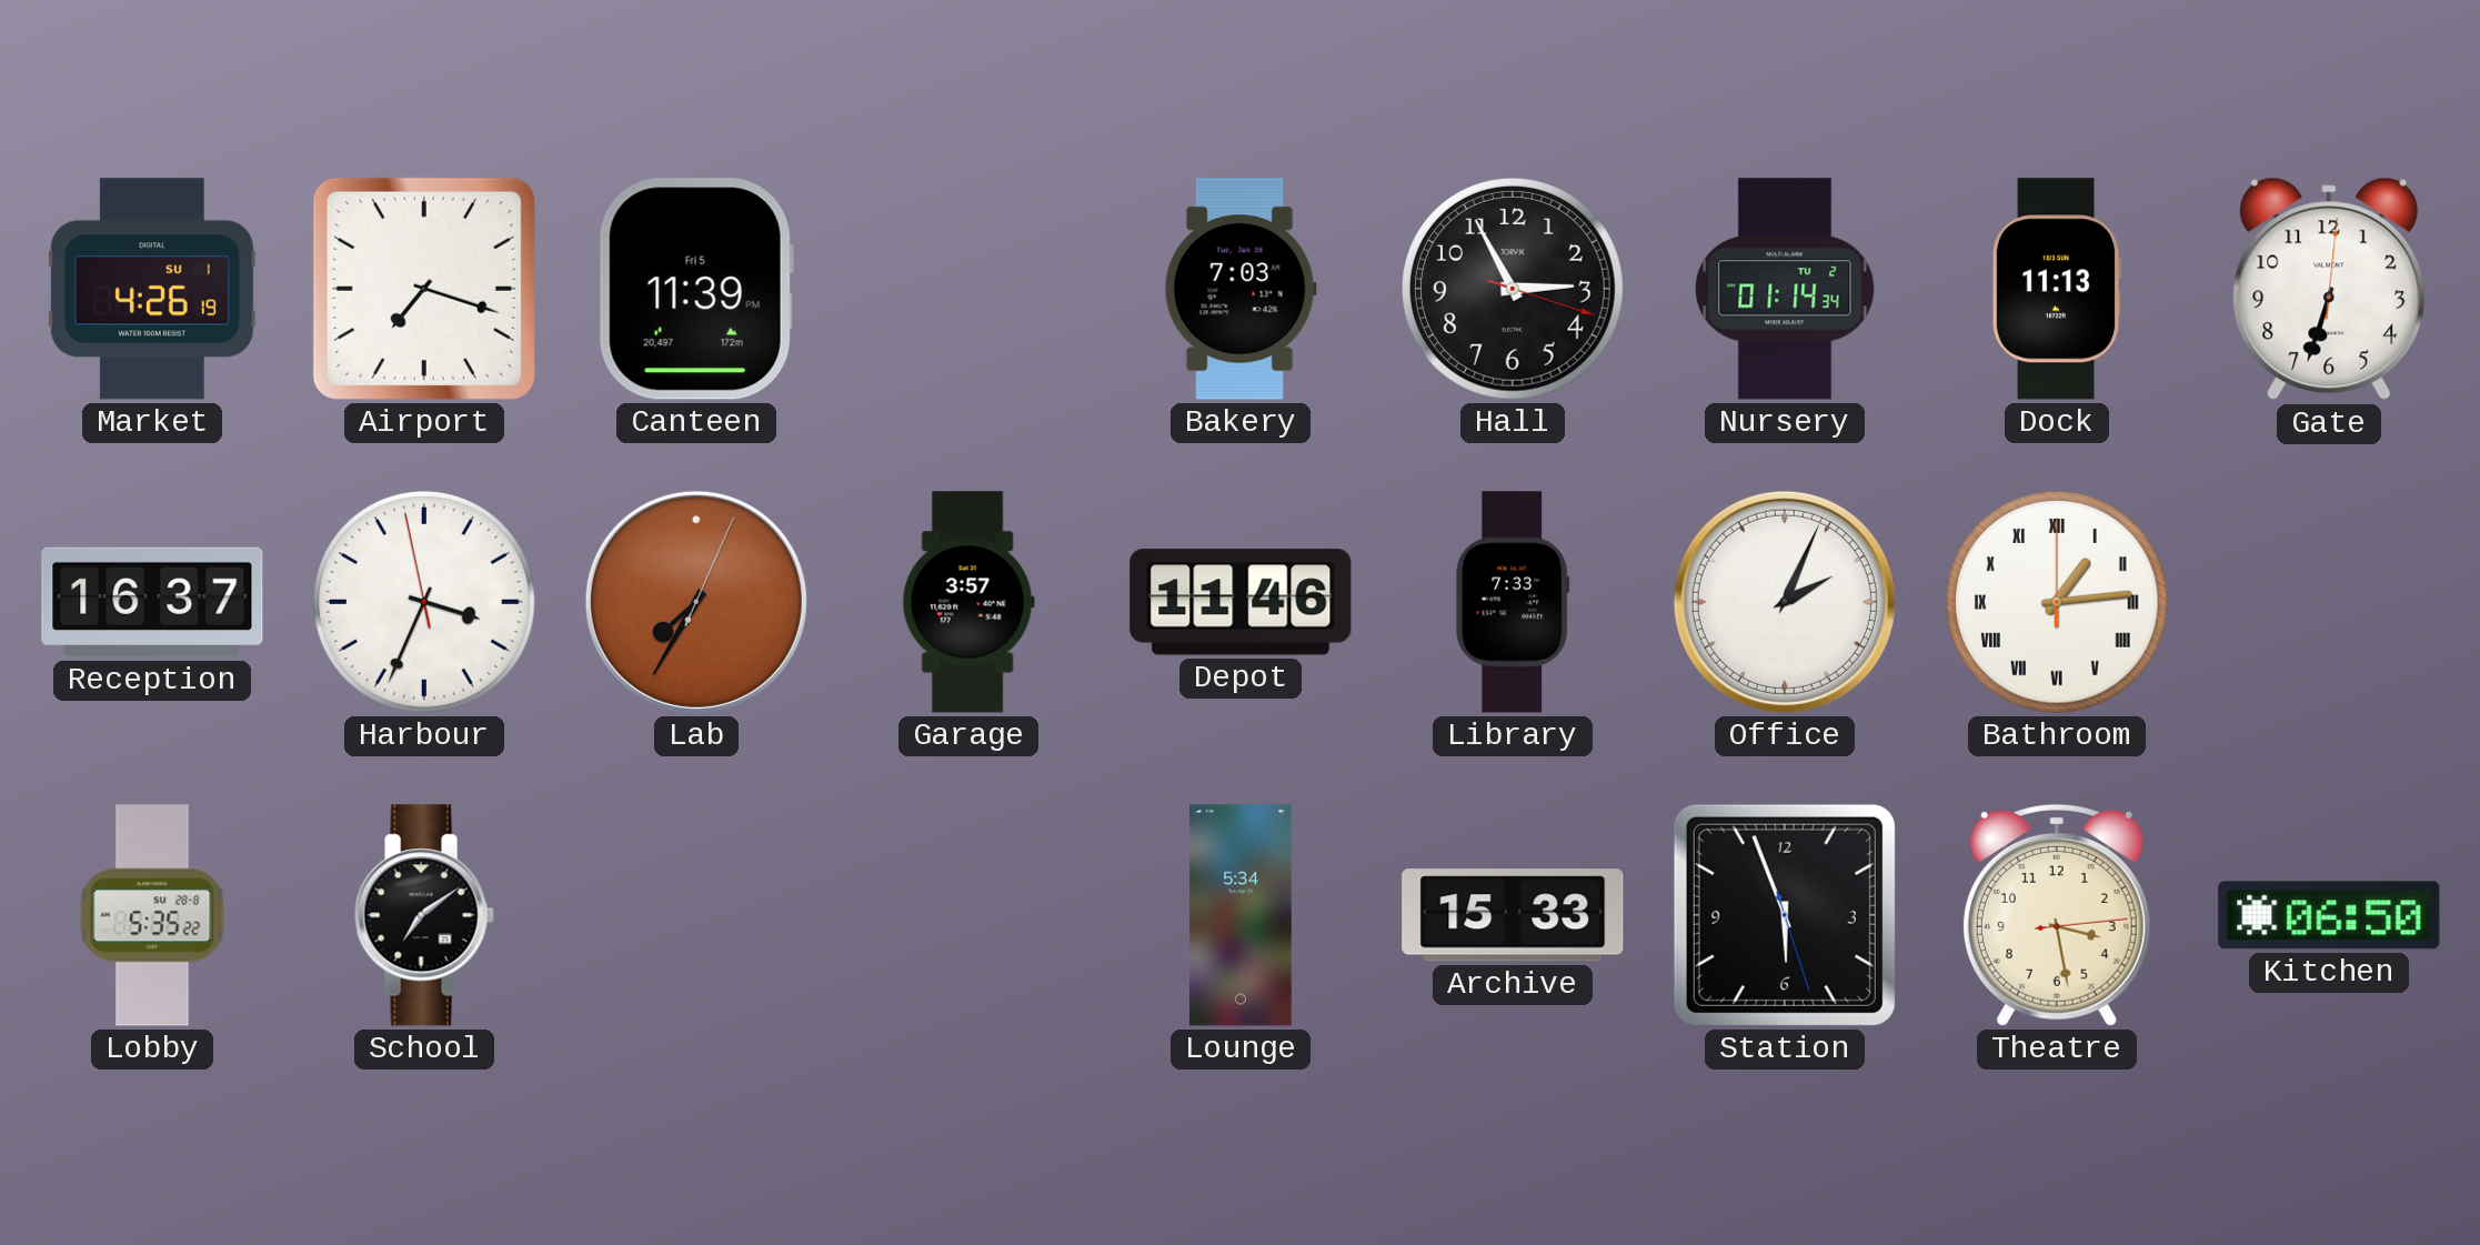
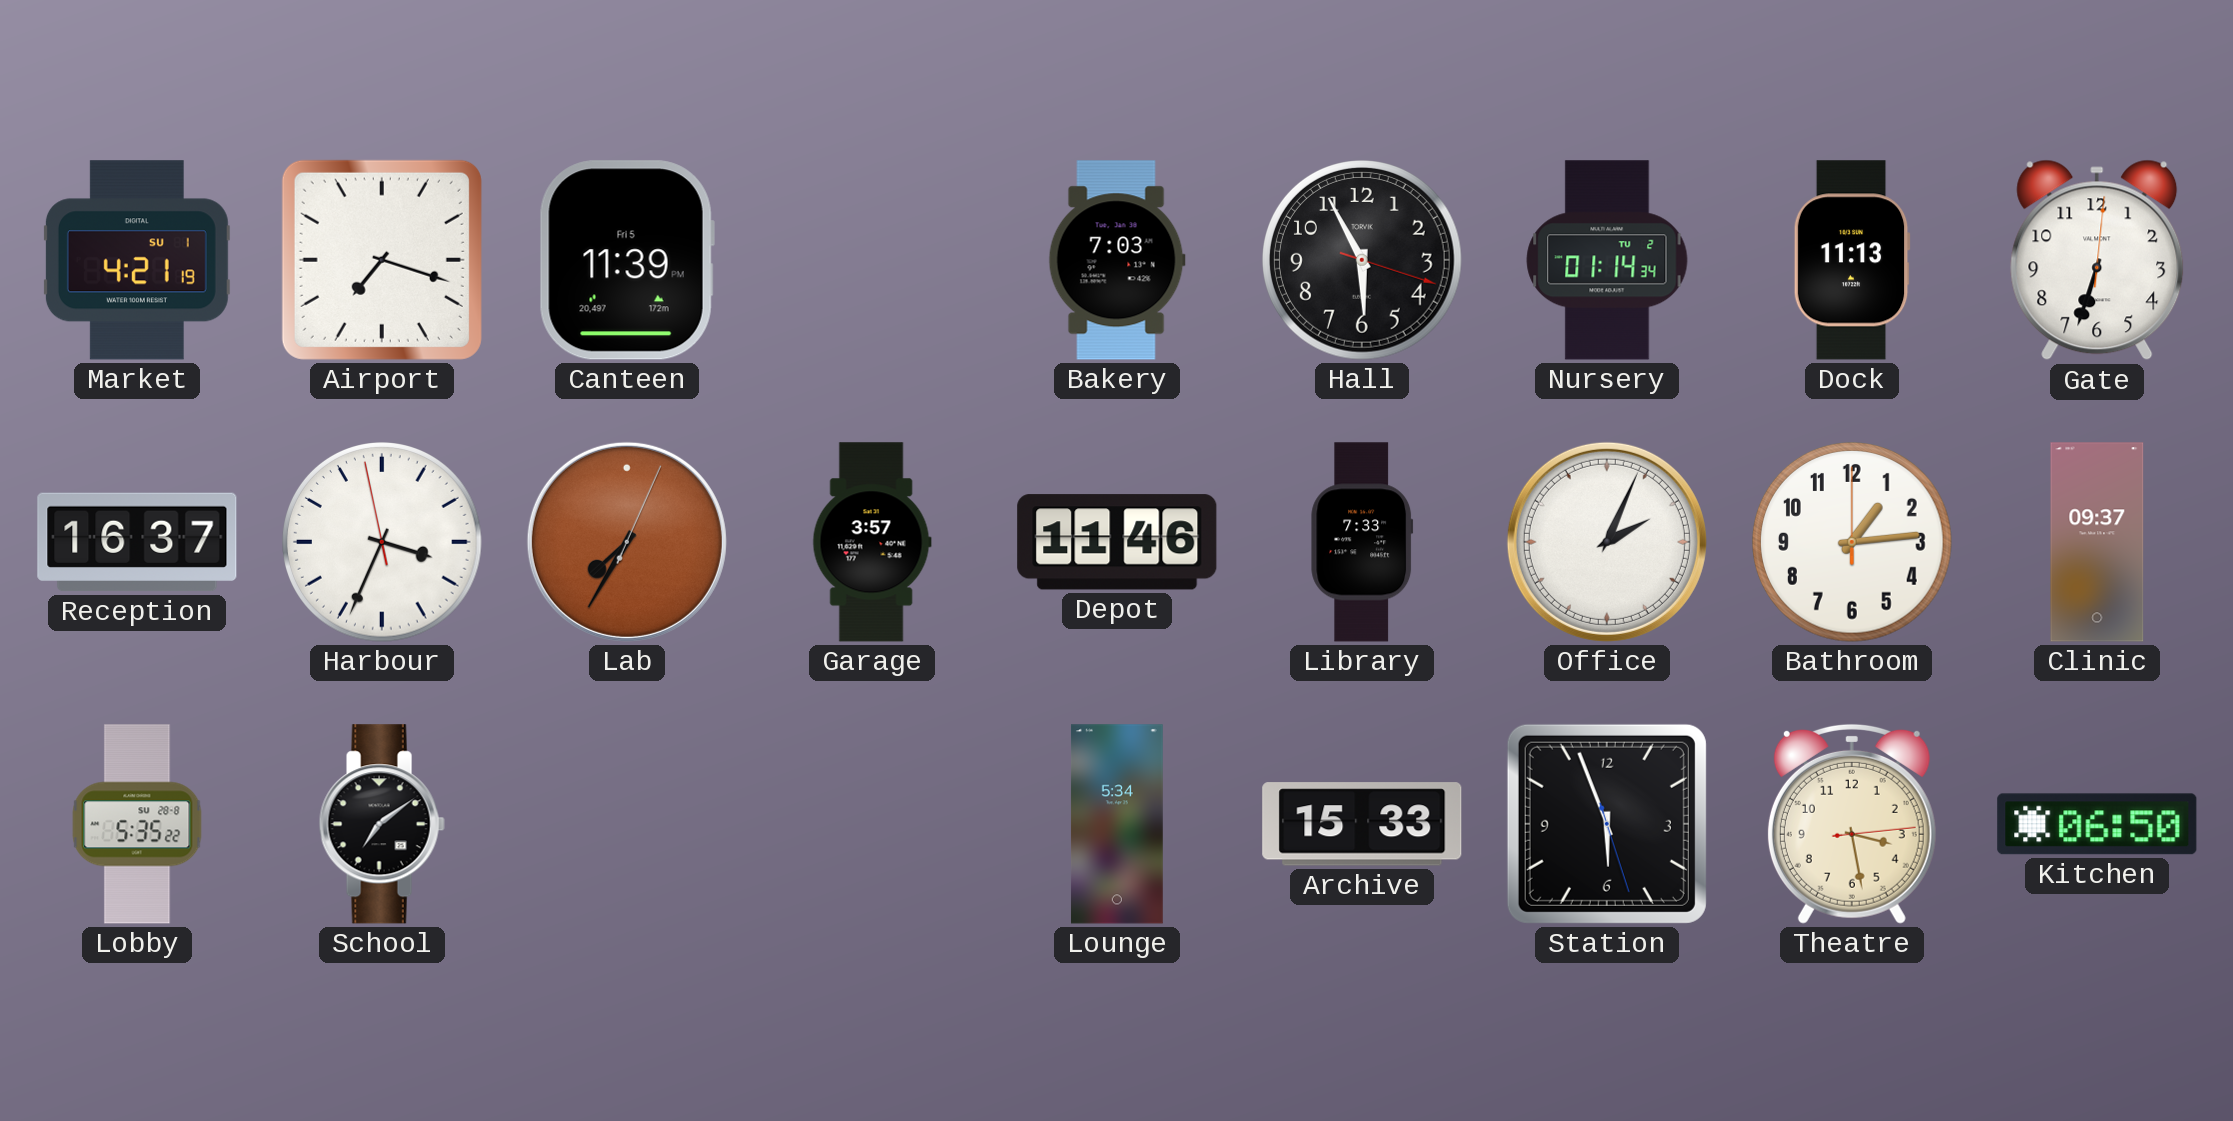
Market: 4:26 -> 4:21 (137, 260)
Hall: 2:55 -> 5:55 (1363, 261)
Bathroom numerals: Roman -> Arabic (1853, 543)
Clinic: none -> 09:37 (2097, 542)
